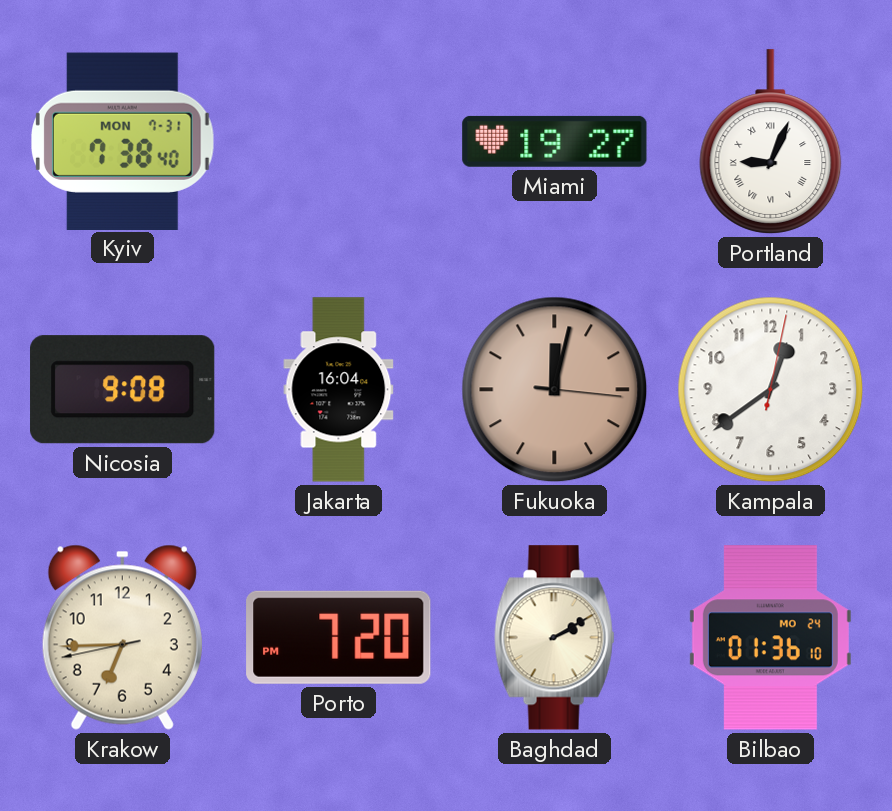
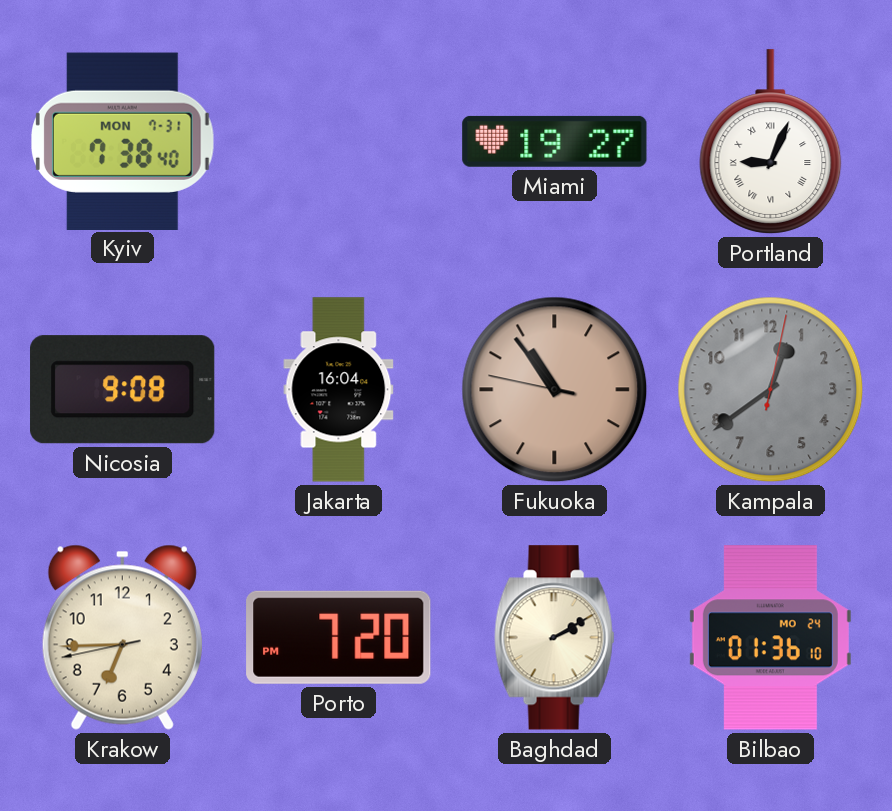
Fukuoka: 12:02 -> 10:53 (555, 390)
Kampala dial: white -> grey (771, 390)
